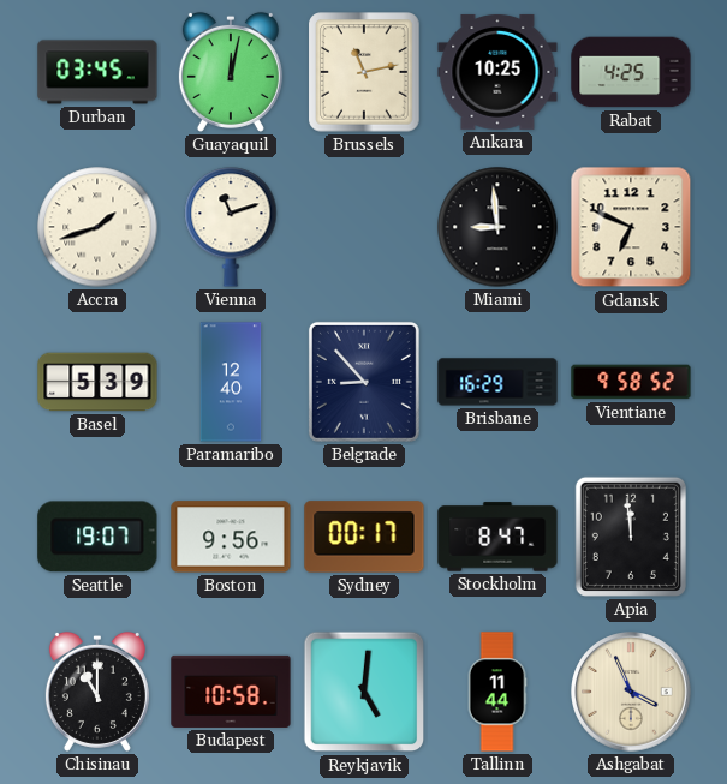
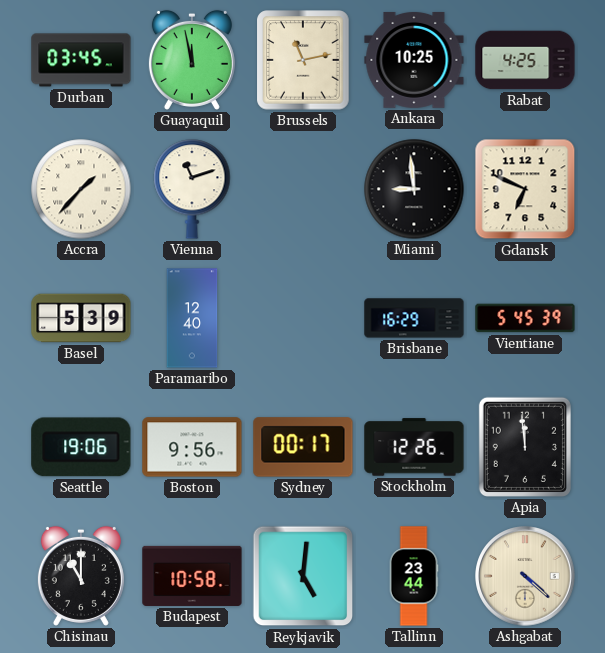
Guayaquil: 12:02 -> 11:58 (192, 60)
Accra: 1:42 -> 1:37 (81, 189)
Belgrade: 8:53 -> none (364, 382)
Vientiane: 9:58 -> 5:45 (525, 318)
Seattle: 19:07 -> 19:06 (81, 447)
Stockholm: 8:47 -> 12:26 (414, 447)
Tallinn: 11:44 -> 23:44 (414, 576)
Ashgabat: 3:56 -> 4:22 (525, 576)
